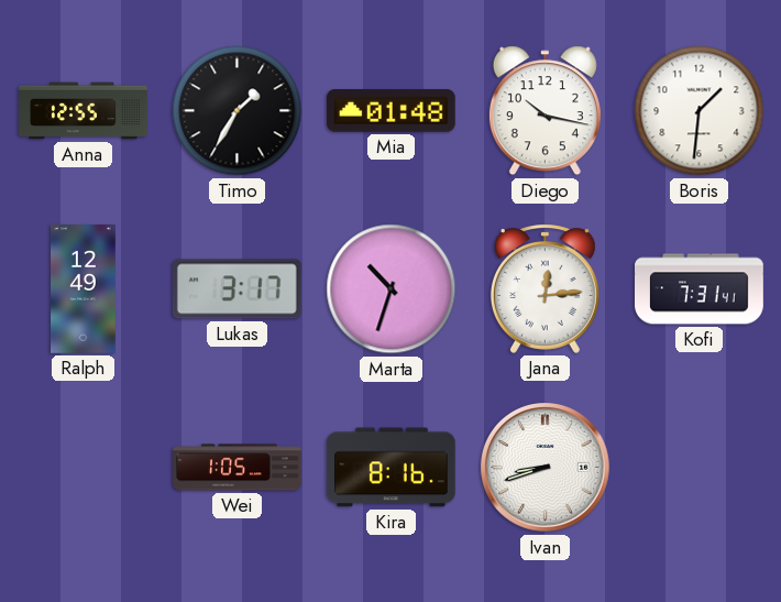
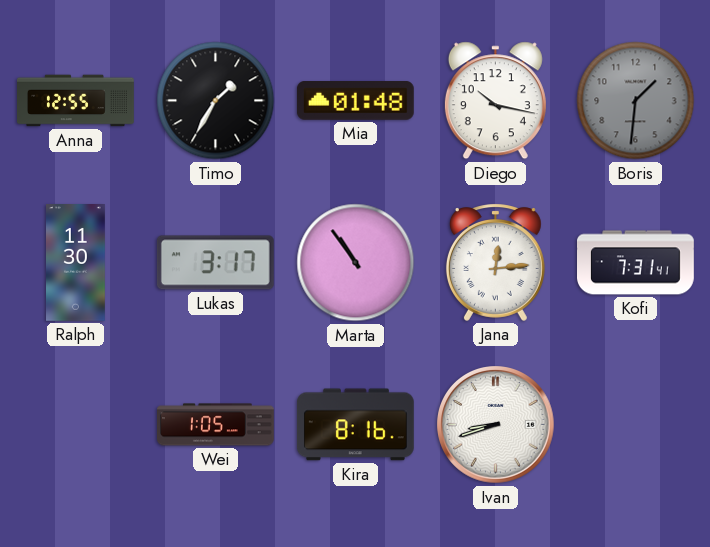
Boris dial: white -> grey (636, 101)
Ralph: 12:49 -> 11:30 (76, 263)
Marta: 10:33 -> 10:54 (356, 263)
